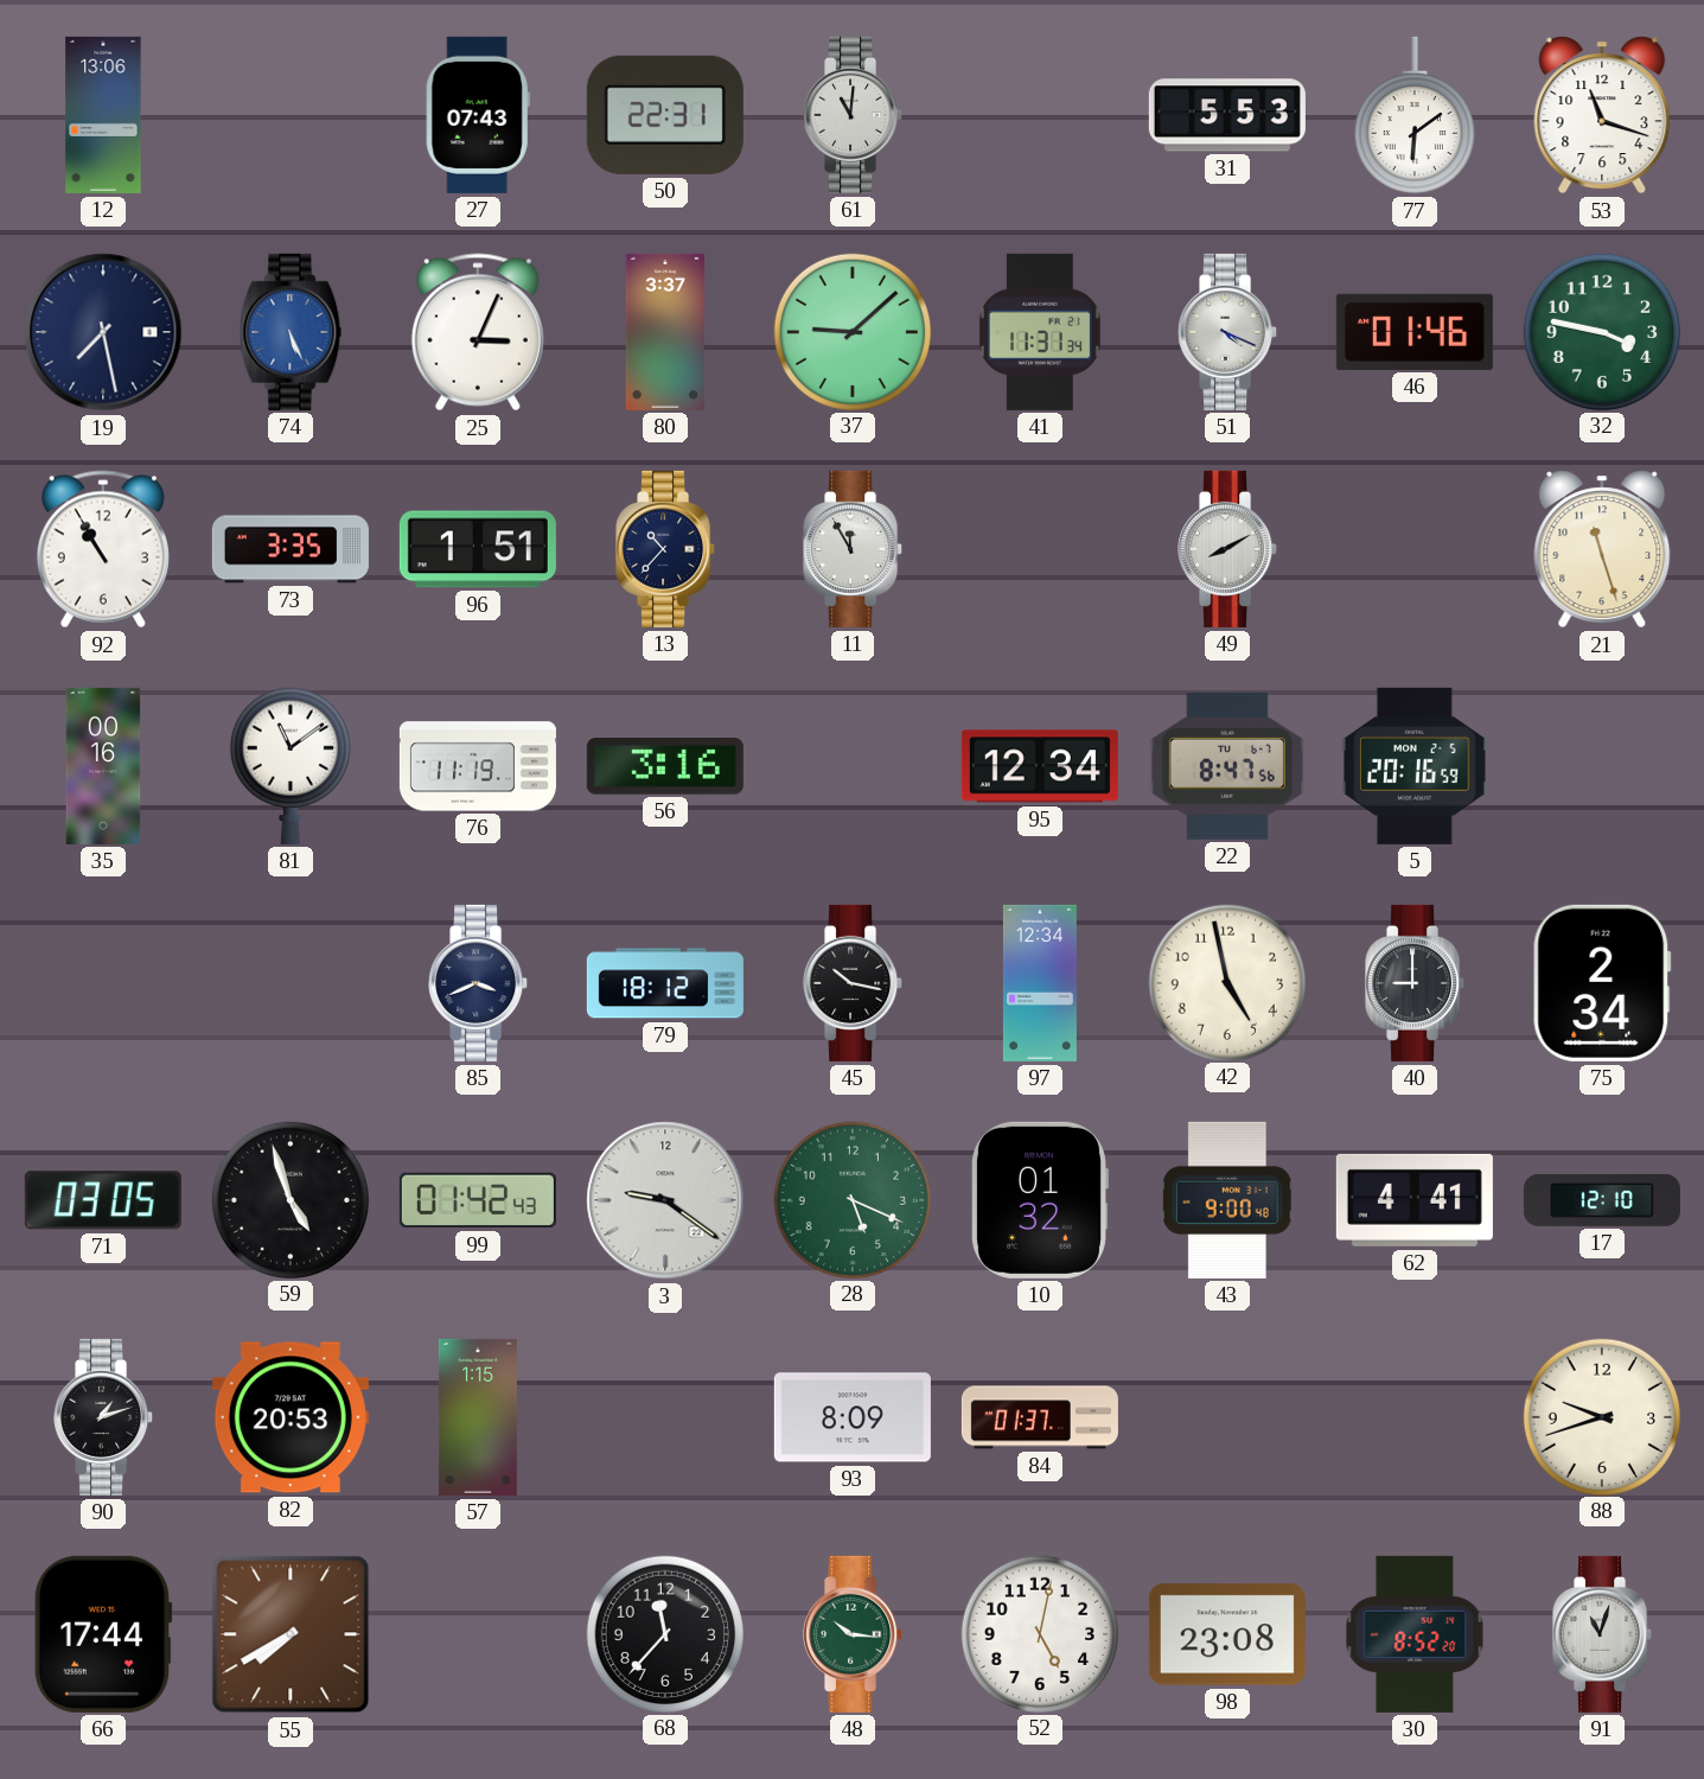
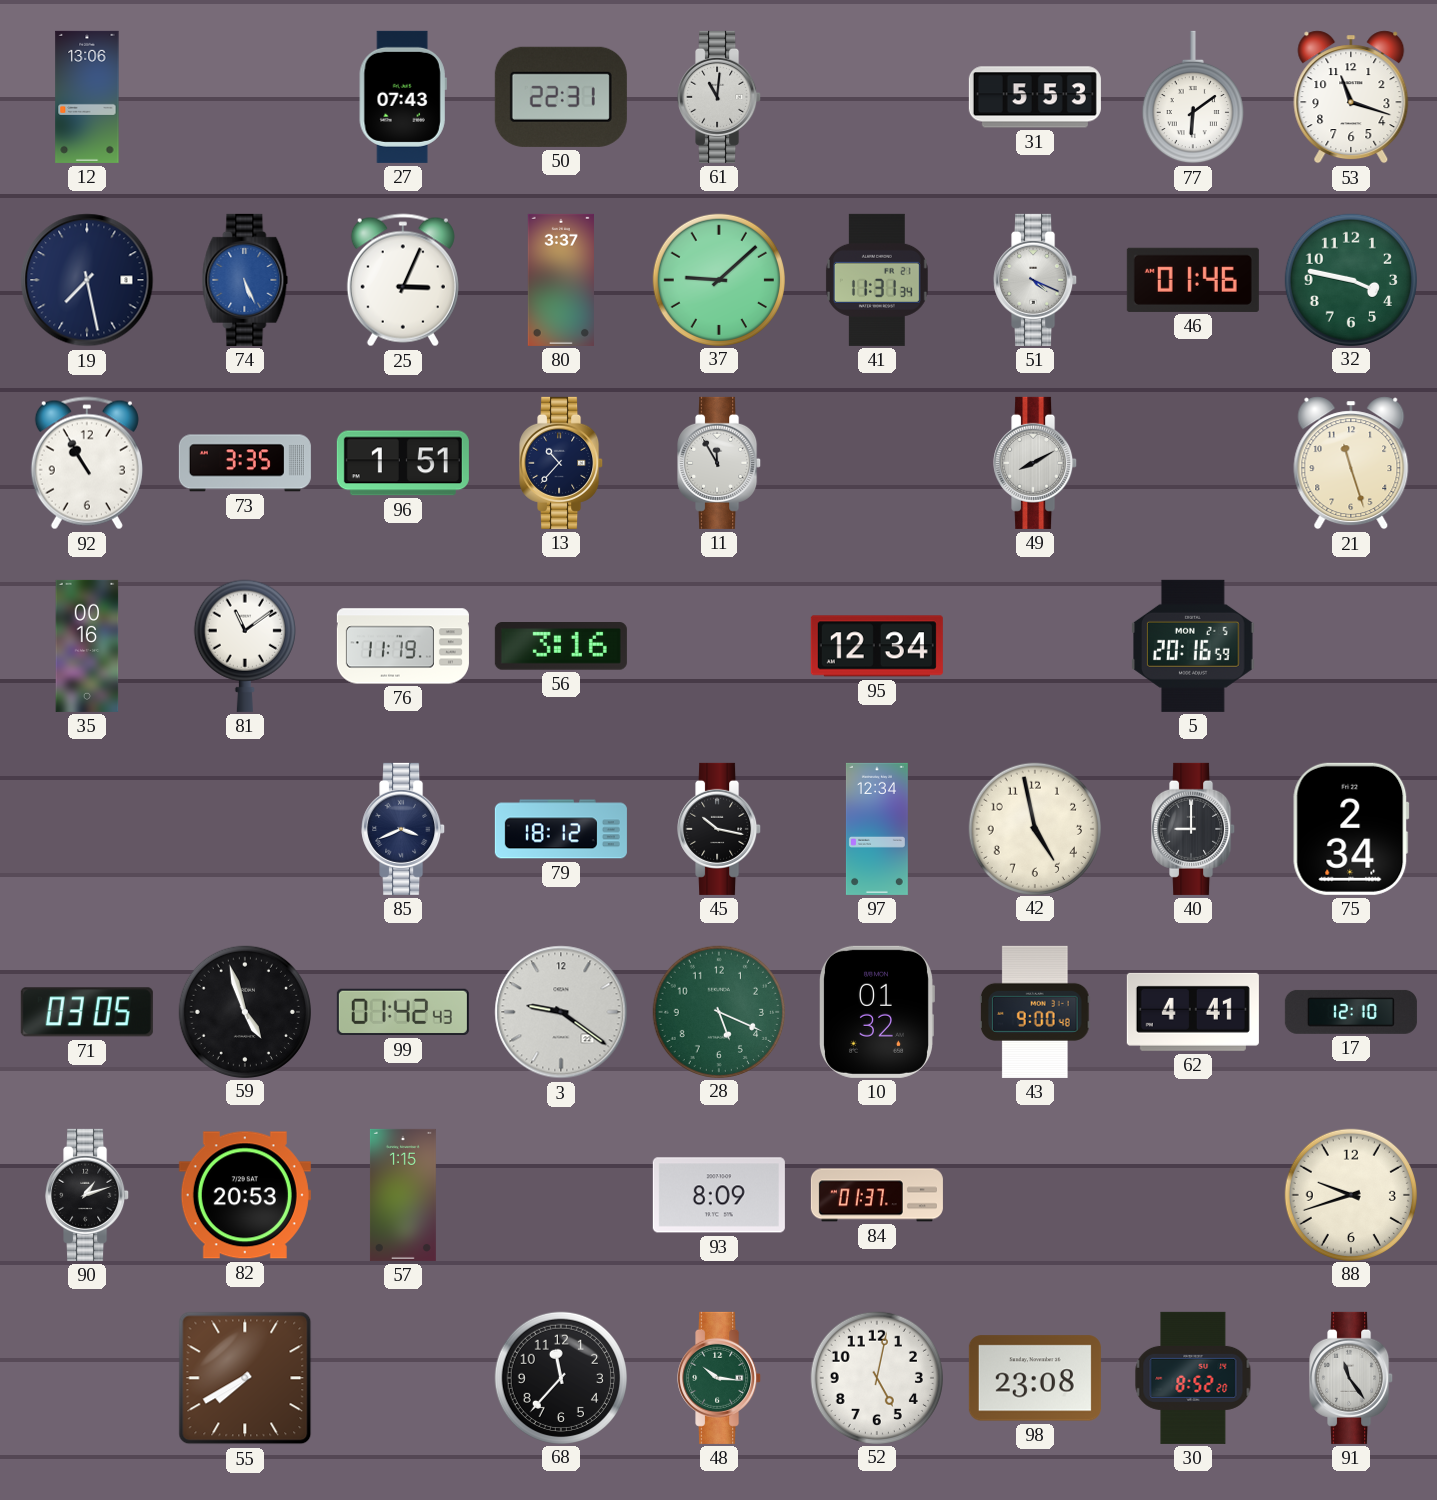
22: 8:47 -> none (1227, 766)
66: 17:44 -> none (103, 1634)
91: 11:03 -> 11:24 (1352, 1378)
